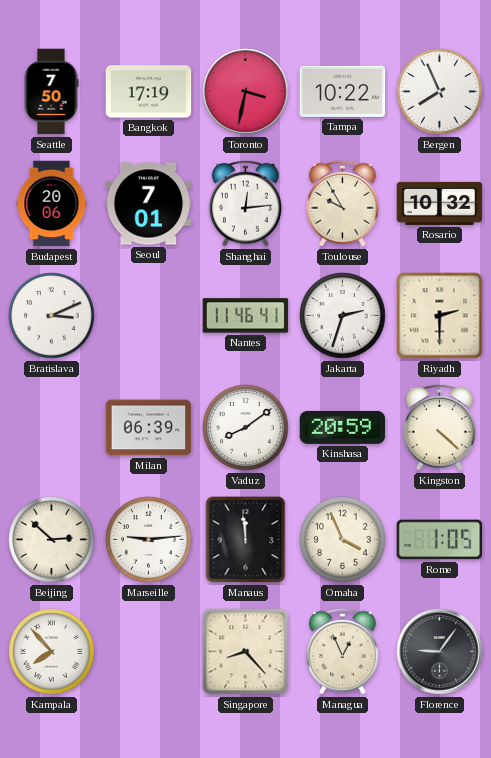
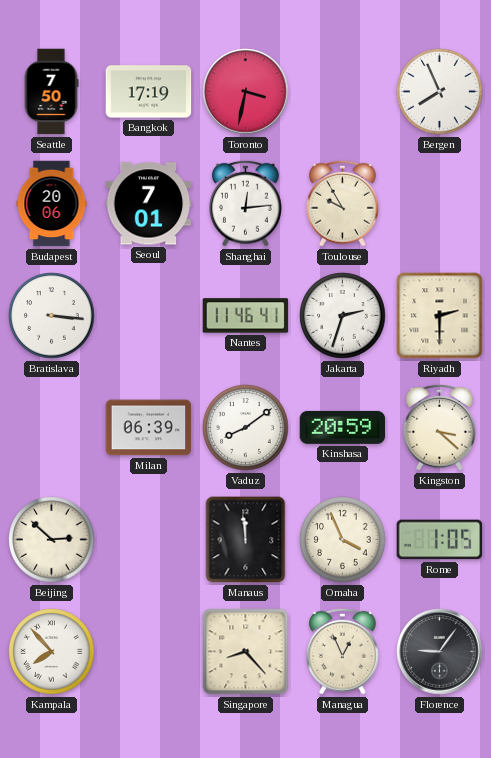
Tampa: 10:22 -> none (343, 91)
Rosario: 10:32 -> none (440, 203)
Bratislava: 3:11 -> 3:16 (52, 316)
Kingston: 4:22 -> 3:22 (440, 427)
Marseille: 9:14 -> none (149, 540)
